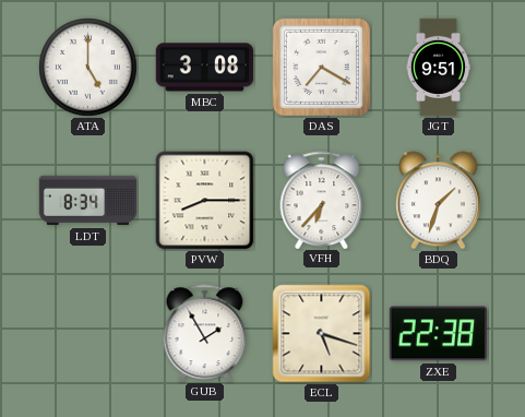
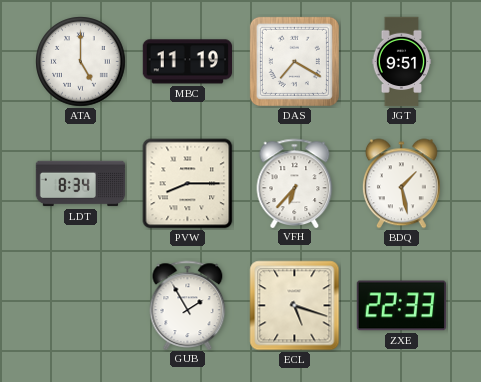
MBC: 3:08 -> 11:19 (187, 62)
BDQ: 1:33 -> 1:28 (401, 184)
ZXE: 22:38 -> 22:33 (401, 306)
